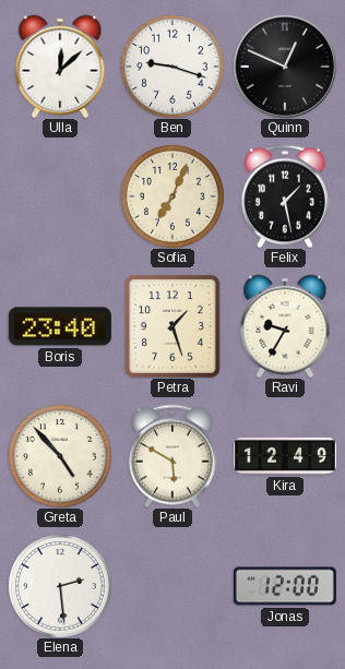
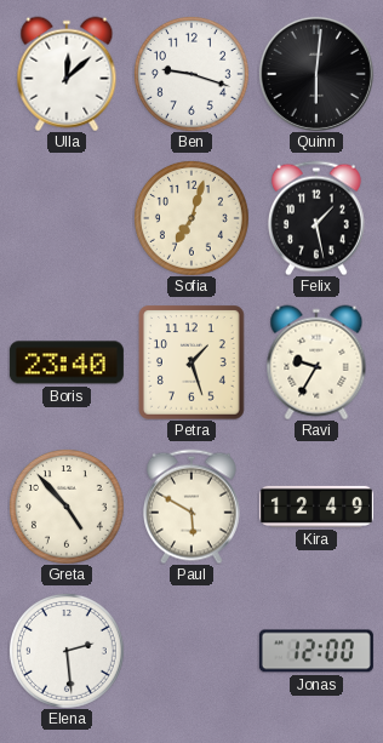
Quinn: 12:49 -> 6:01 (316, 74)
Sofia: 7:04 -> 7:03 (191, 218)
